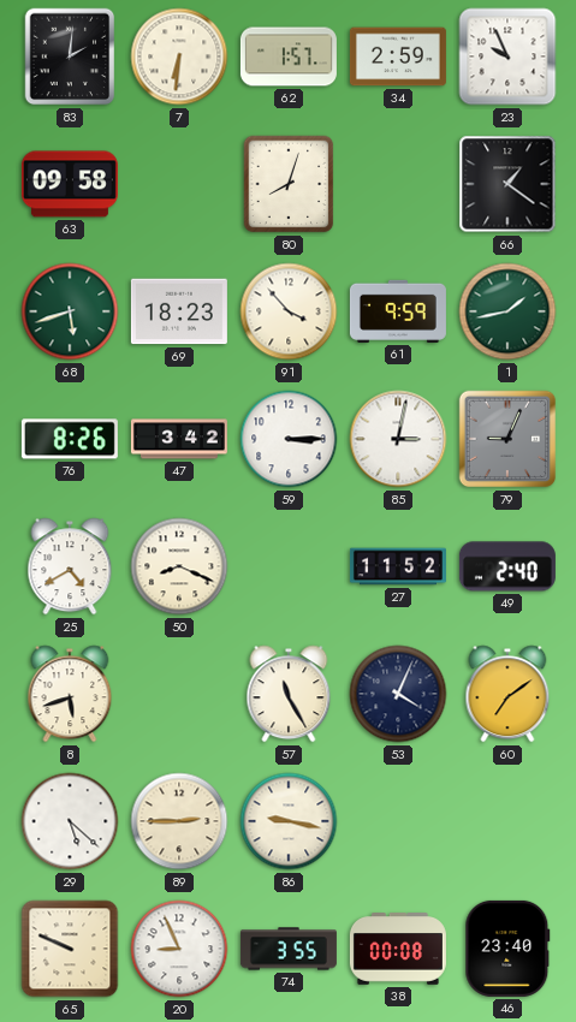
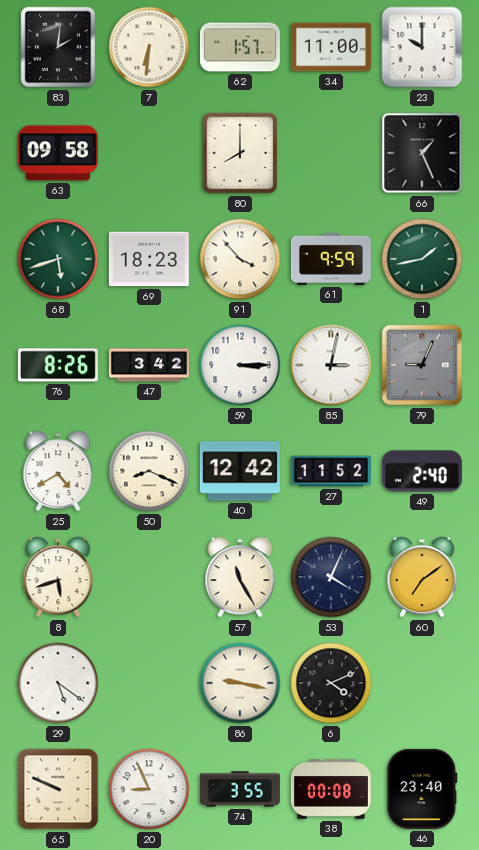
34: 2:59 -> 11:00 (331, 47)
23: 9:56 -> 10:00 (422, 47)
80: 8:03 -> 8:00 (240, 153)
66: 1:21 -> 1:26 (422, 153)
40: none -> 12:42 (240, 471)
29: 5:22 -> 5:21 (58, 683)
89: 2:45 -> none (179, 821)
6: none -> 4:11 (331, 683)
